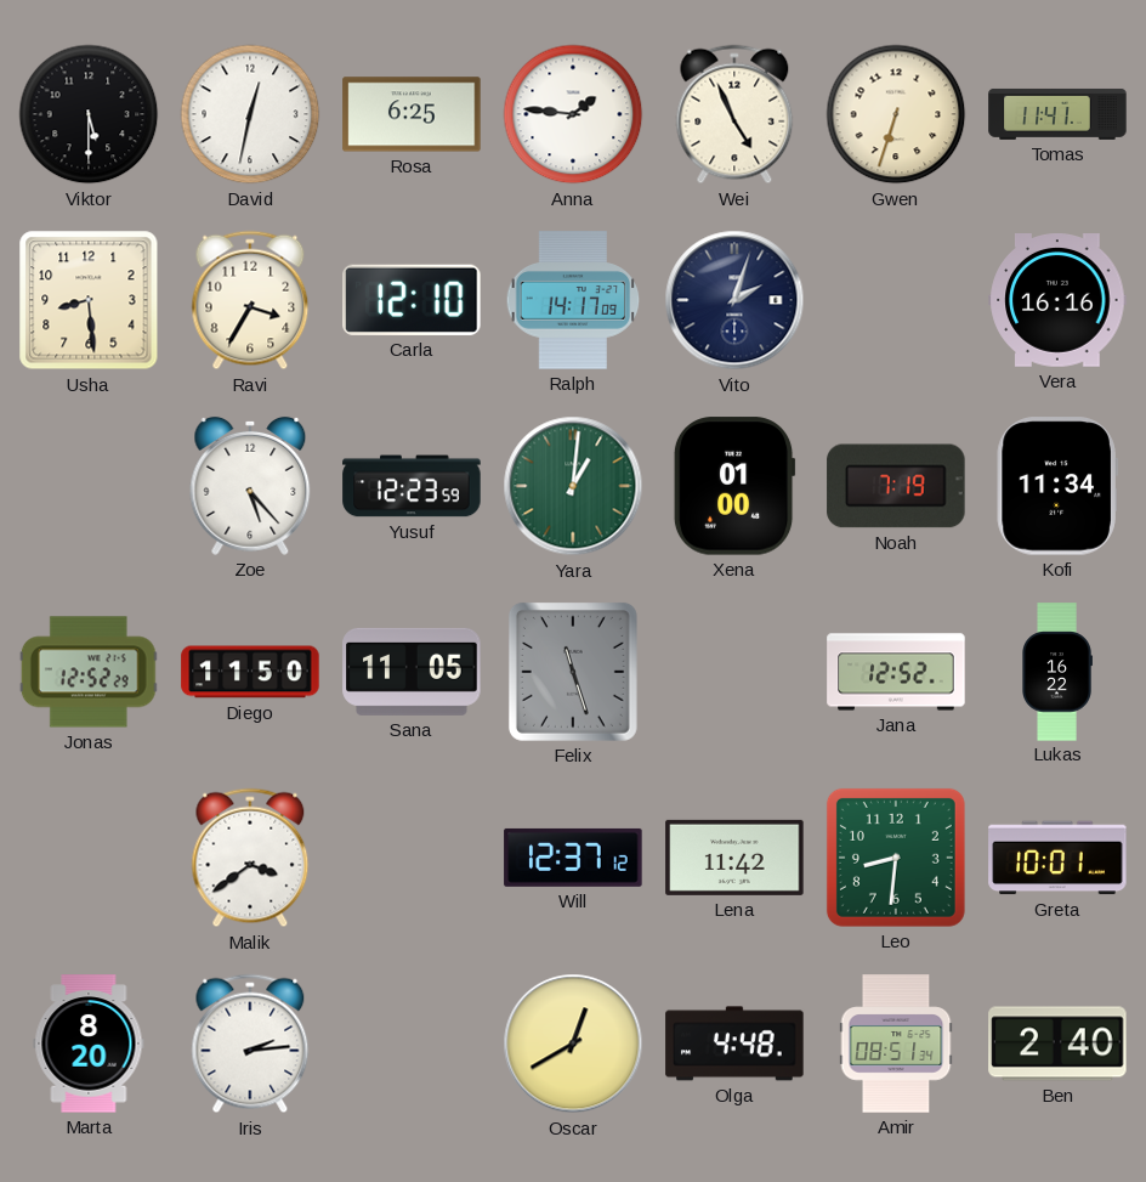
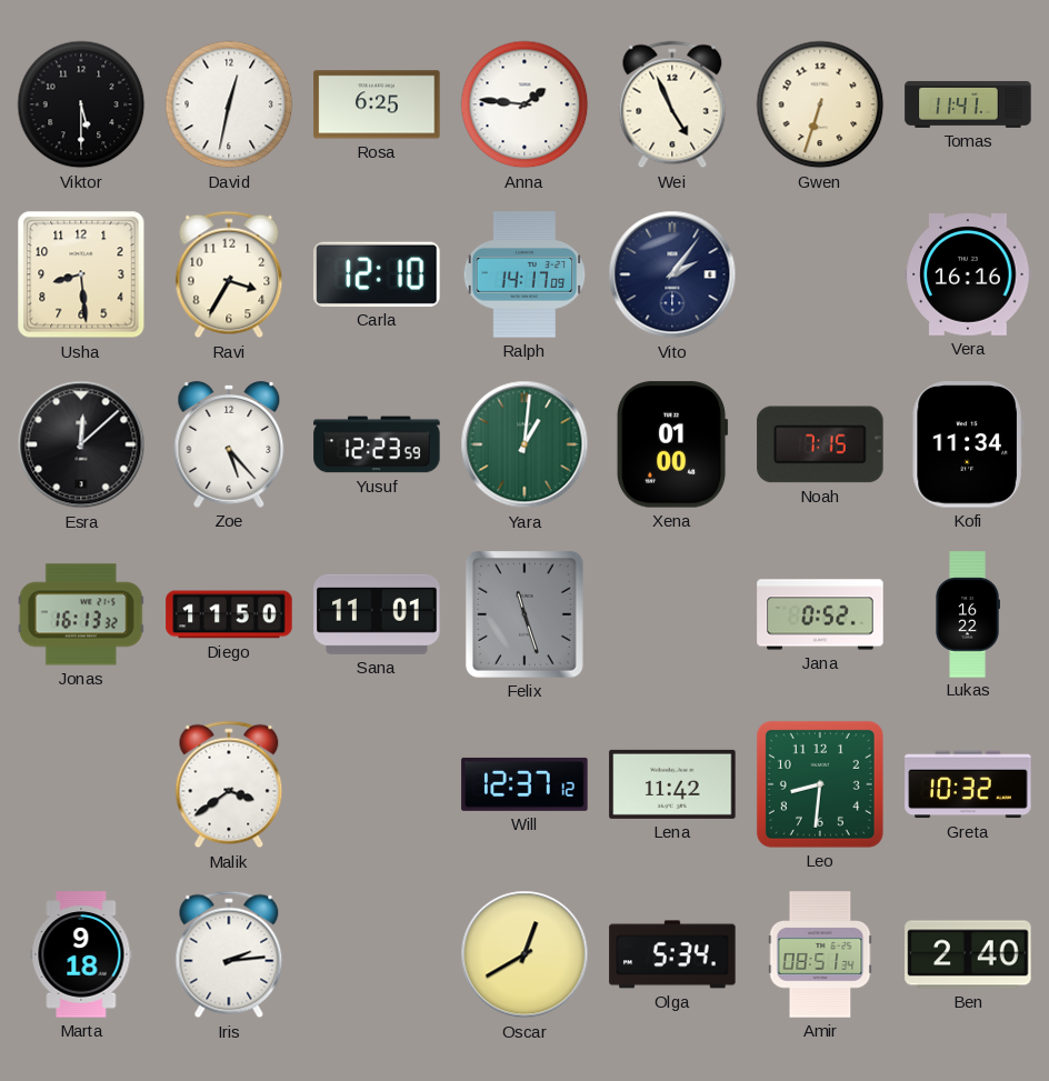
Vito: 2:03 -> 2:06 (672, 274)
Esra: none -> 12:08 (81, 444)
Noah: 7:19 -> 7:15 (820, 444)
Jonas: 12:52 -> 16:13 (81, 614)
Sana: 11:05 -> 11:01 (377, 614)
Jana: 12:52 -> 0:52 (820, 614)
Greta: 10:01 -> 10:32 (968, 784)
Marta: 8:20 -> 9:18 (81, 954)
Olga: 4:48 -> 5:34 (672, 954)
